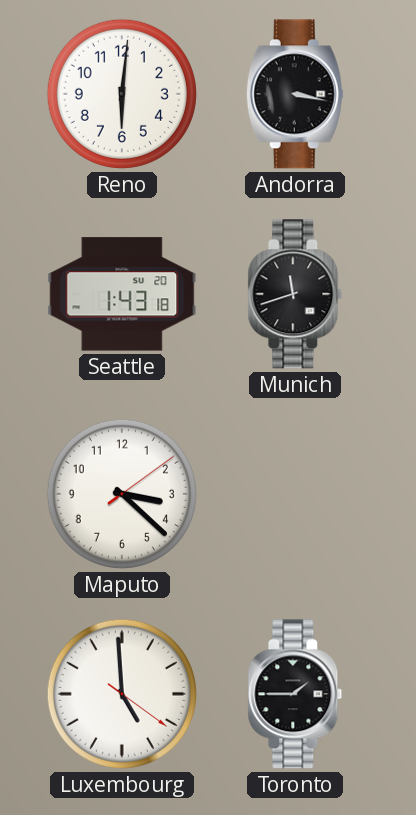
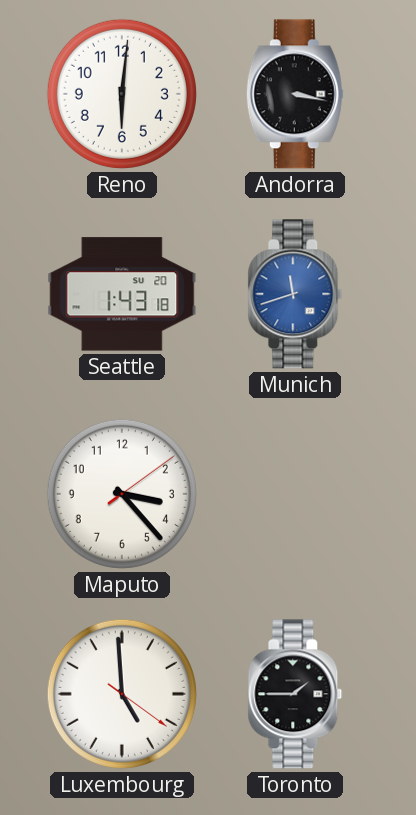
Munich dial: black -> blue (295, 294)
Maputo: 3:22 -> 3:23 (122, 494)
